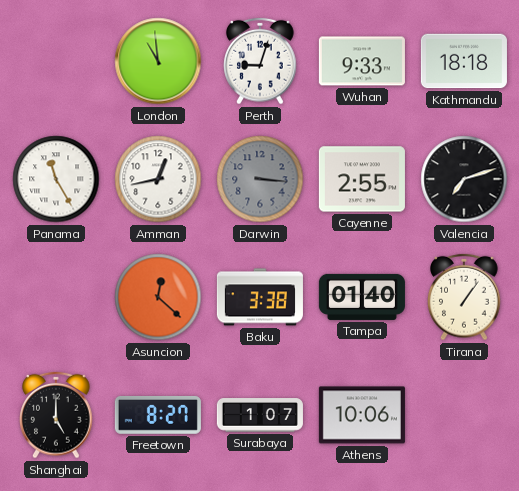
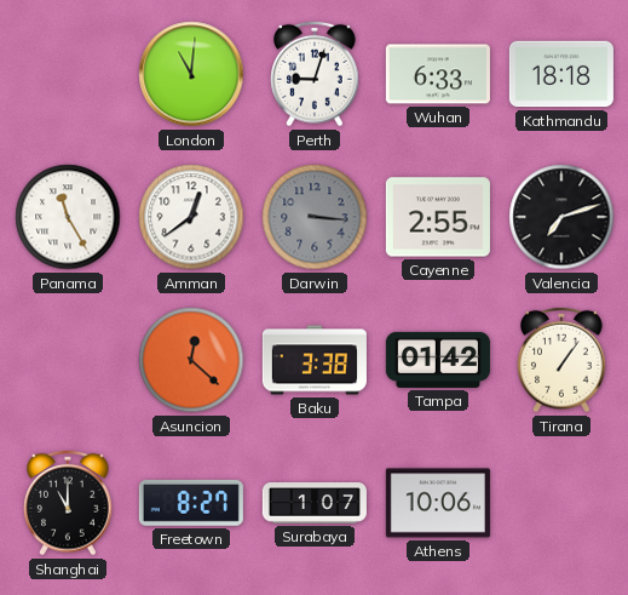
London: 10:59 -> 11:01 (191, 74)
Wuhan: 9:33 -> 6:33 (438, 74)
Amman: 12:43 -> 12:39 (191, 217)
Tampa: 01:40 -> 01:42 (438, 360)
Shanghai: 5:00 -> 11:00 (68, 503)
